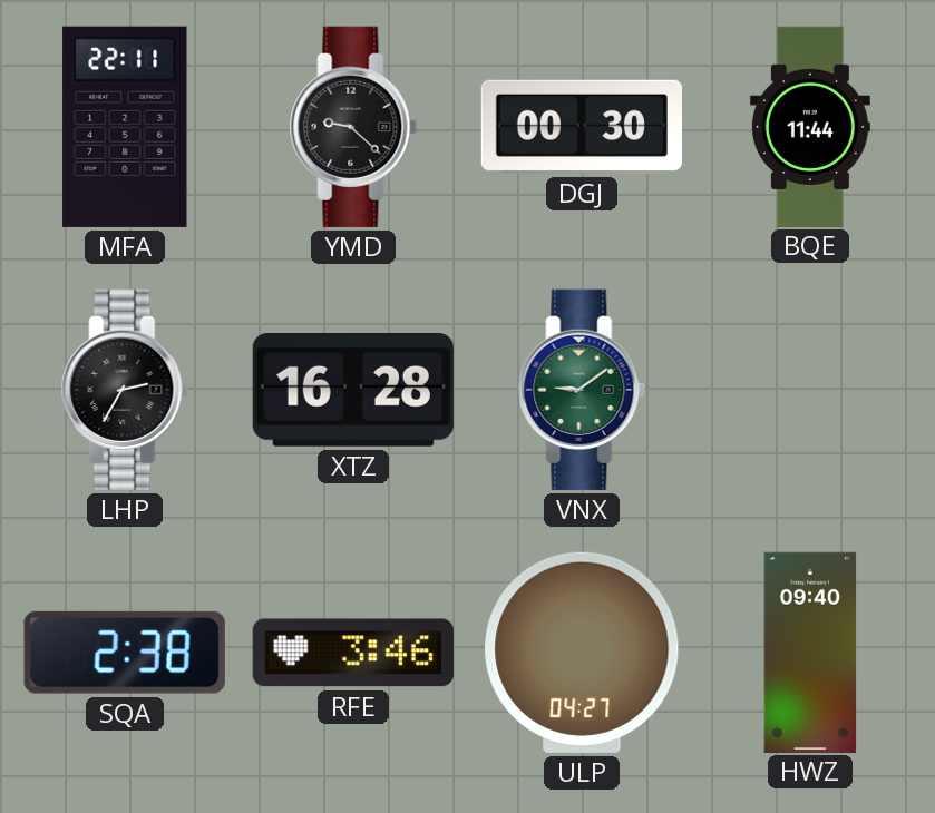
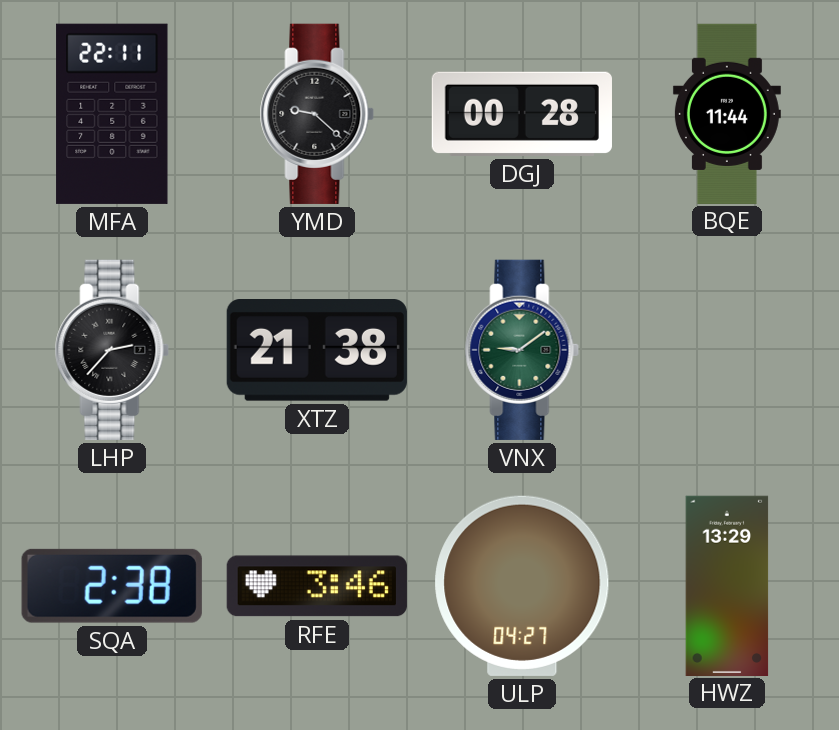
DGJ: 00:30 -> 00:28 (522, 114)
LHP: 2:35 -> 2:37 (112, 350)
XTZ: 16:28 -> 21:38 (317, 351)
HWZ: 09:40 -> 13:29 (727, 585)
